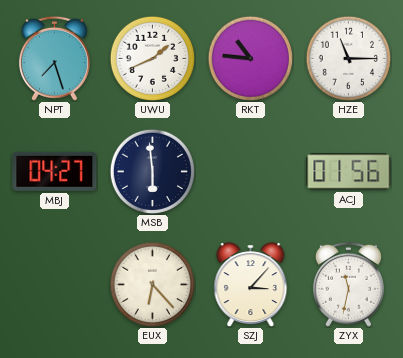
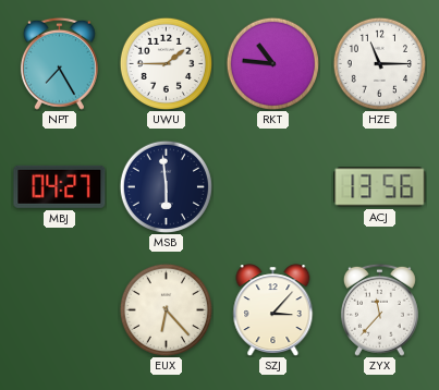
NPT: 7:27 -> 7:25 (59, 63)
UWU: 1:41 -> 1:45 (166, 63)
ACJ: 01:56 -> 13:56 (380, 187)
ZYX: 11:32 -> 11:37 (379, 309)
